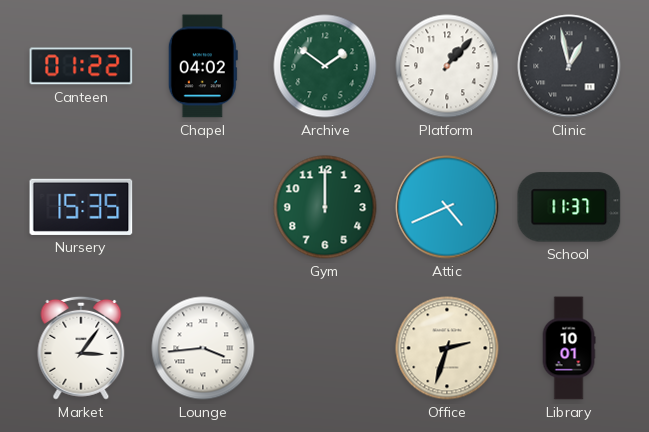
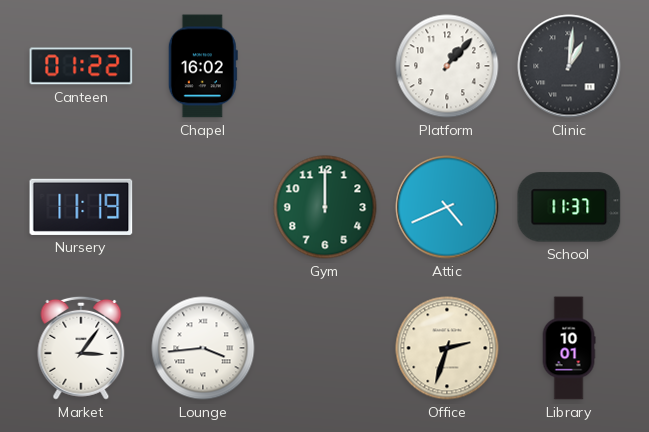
Chapel: 04:02 -> 16:02 (203, 66)
Archive: 1:51 -> none (325, 66)
Clinic: 12:58 -> 1:01 (569, 66)
Nursery: 15:35 -> 11:19 (81, 207)
